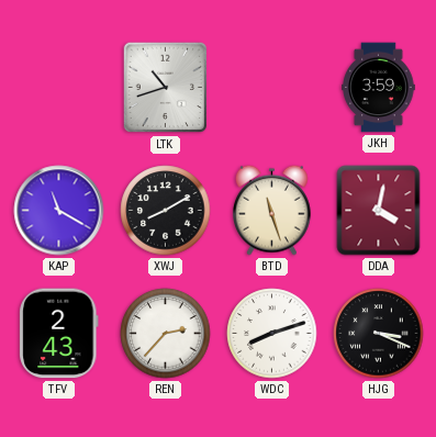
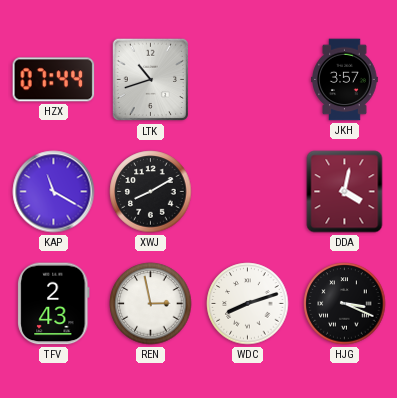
HZX: none -> 07:44 (54, 80)
JKH: 3:59 -> 3:57 (345, 80)
BTD: 11:27 -> none (272, 210)
REN: 2:37 -> 2:58 (151, 304)
